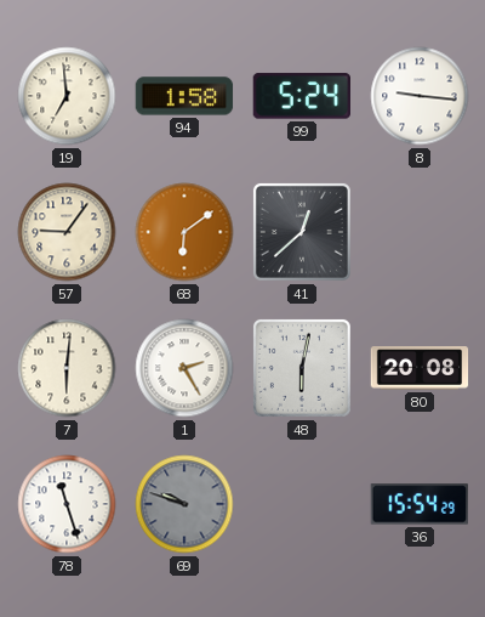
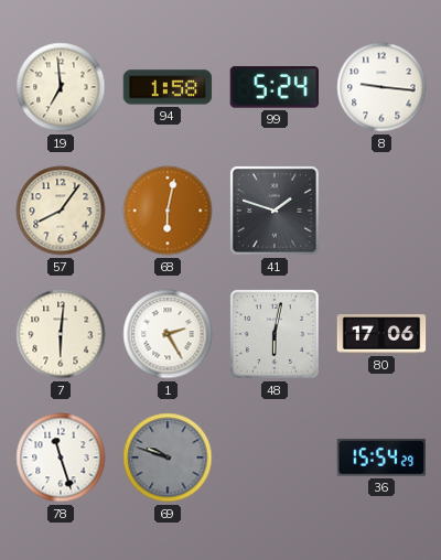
57: 9:06 -> 8:06 (61, 211)
68: 6:09 -> 6:02 (168, 211)
41: 12:38 -> 1:48 (275, 211)
80: 20:08 -> 17:06 (381, 334)
